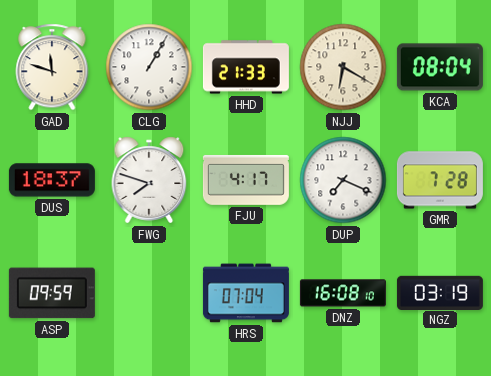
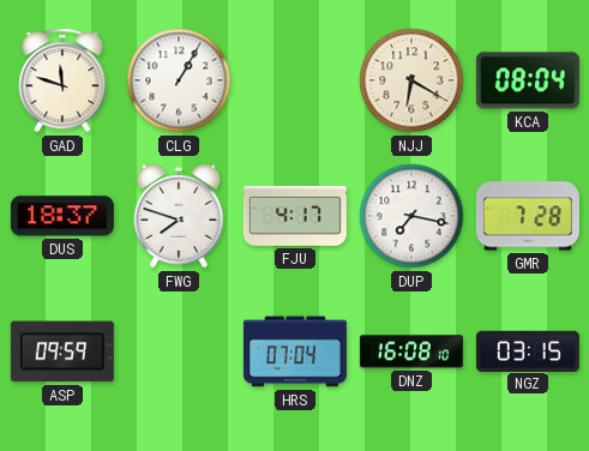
HHD: 21:33 -> none (246, 67)
DUP: 7:19 -> 7:17 (411, 216)
NGZ: 03:19 -> 03:15 (528, 350)
